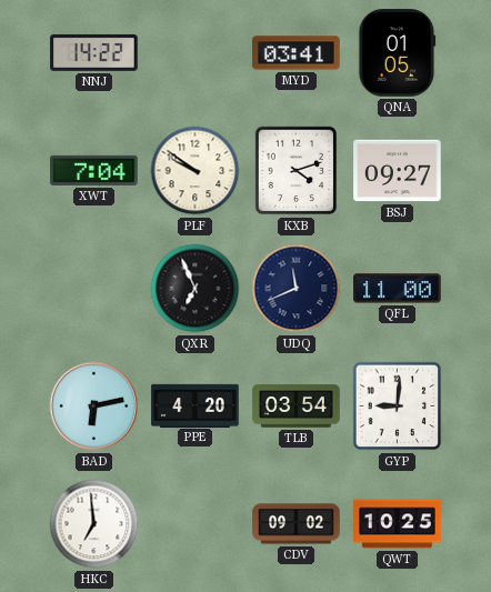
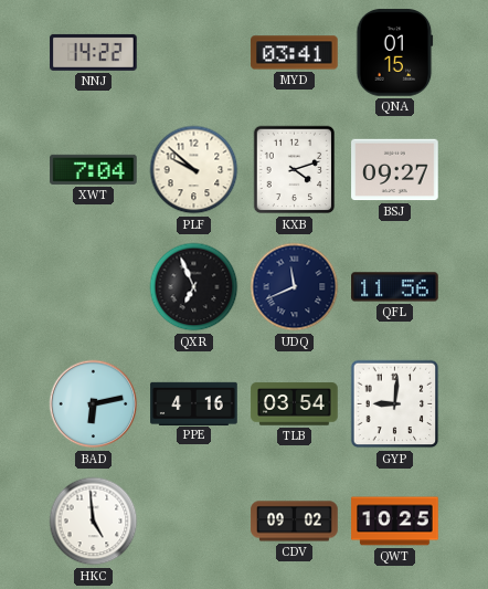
QNA: 01:05 -> 01:15 (395, 53)
PLF: 9:51 -> 9:52 (194, 170)
QFL: 11:00 -> 11:56 (395, 287)
PPE: 4:20 -> 4:16 (194, 403)
HKC: 6:59 -> 4:59 (94, 522)
